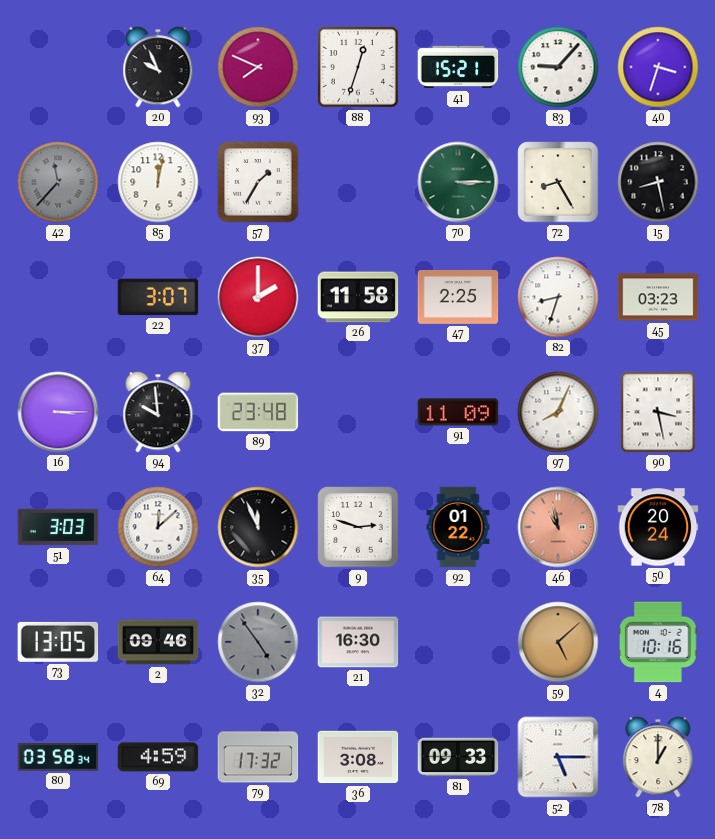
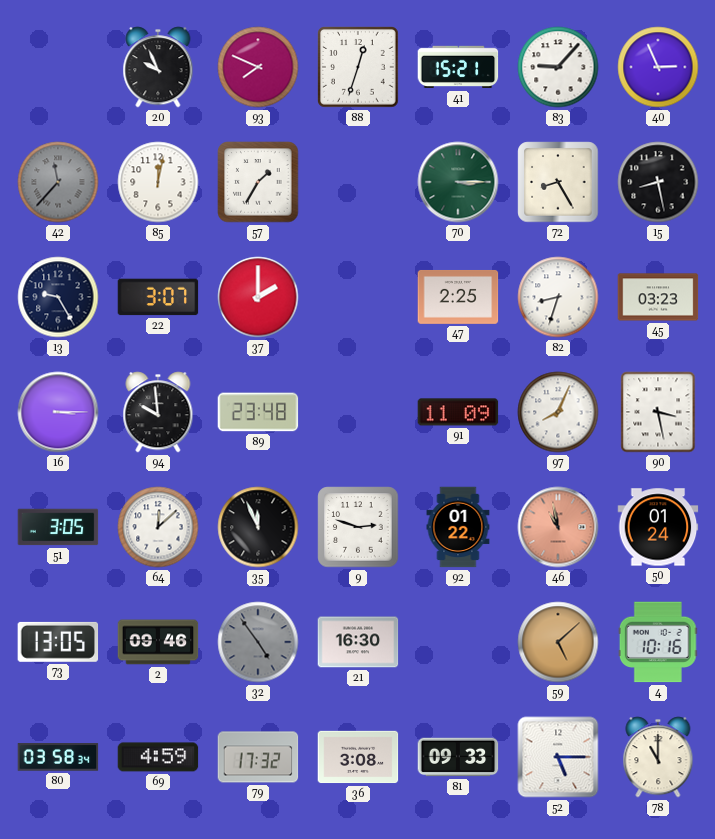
40: 3:33 -> 2:56 (658, 67)
13: none -> 9:25 (58, 297)
26: 11:58 -> none (358, 297)
51: 3:03 -> 3:05 (58, 527)
50: 20:24 -> 01:24 (658, 527)
78: 1:00 -> 11:00 (658, 757)
